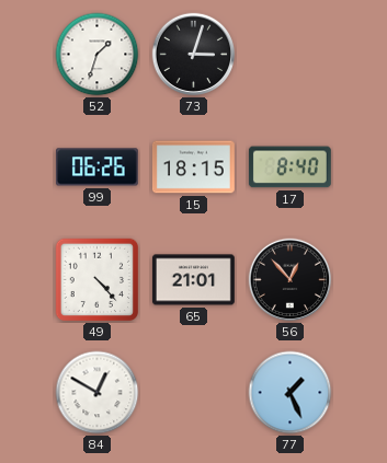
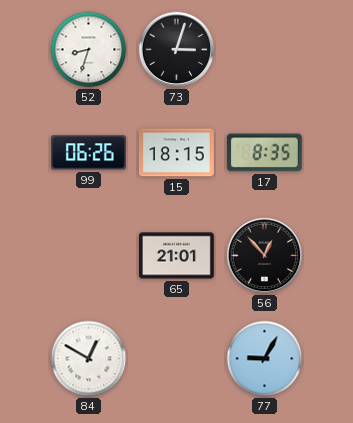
52: 1:33 -> 8:33 (89, 50)
17: 8:40 -> 8:35 (264, 153)
49: 4:23 -> none (98, 280)
77: 1:26 -> 9:05 (265, 359)
